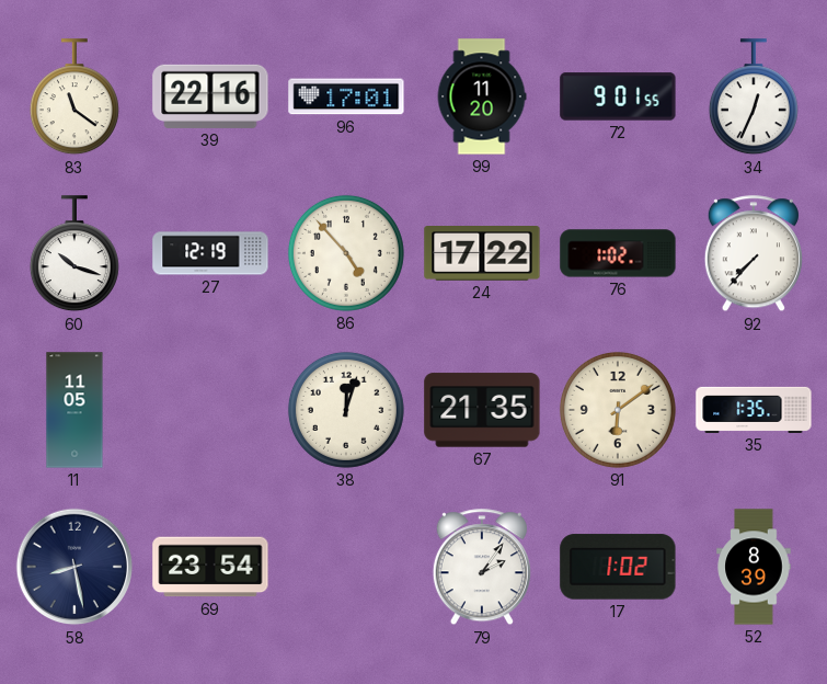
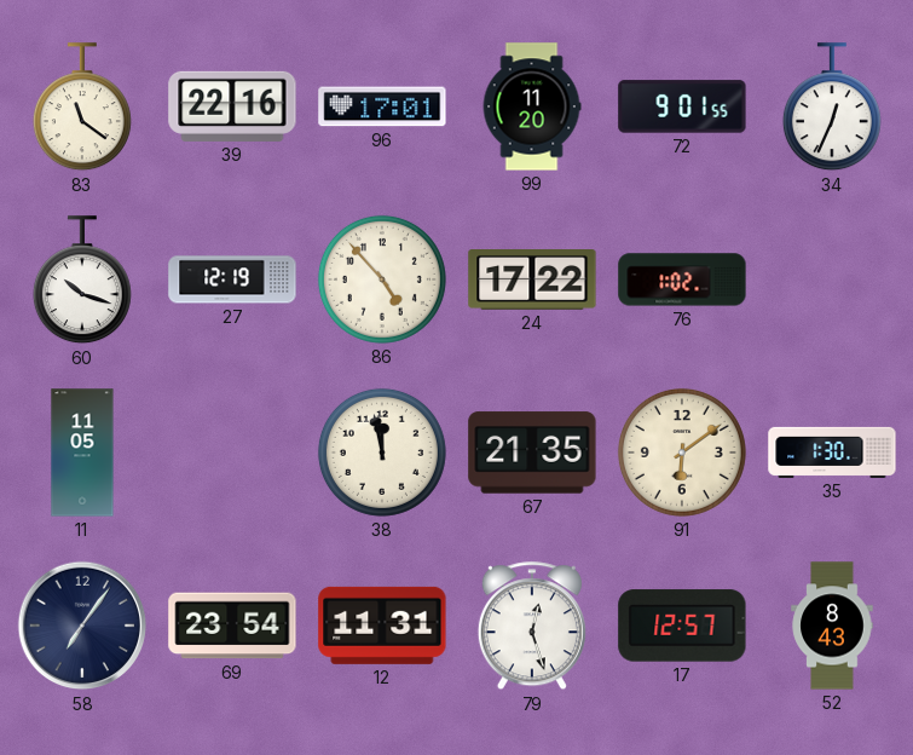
92: 7:37 -> none (754, 254)
38: 12:03 -> 11:58 (382, 453)
35: 1:35 -> 1:30 (832, 453)
58: 8:28 -> 7:06 (82, 626)
12: none -> 11:31 (382, 626)
79: 2:06 -> 12:27 (532, 627)
17: 1:02 -> 12:57 (682, 626)
52: 8:39 -> 8:43 (832, 626)
